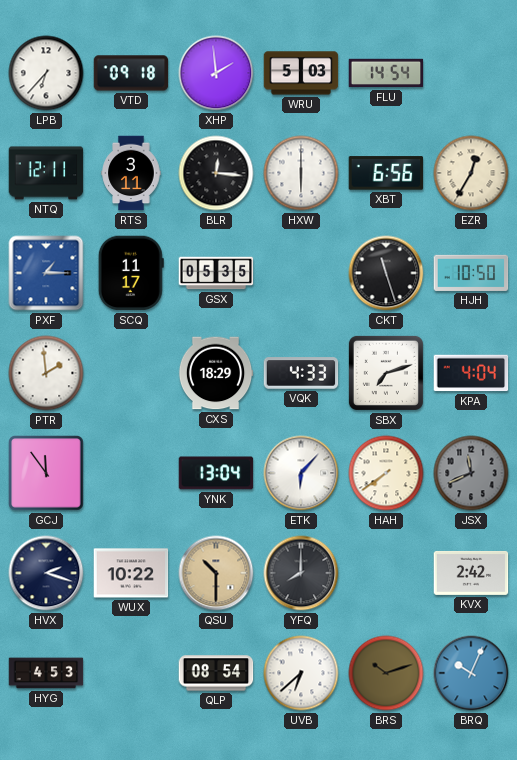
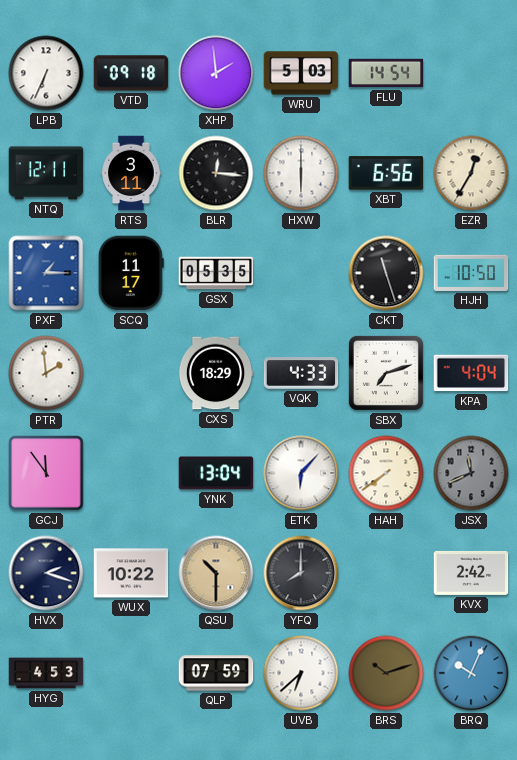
LPB: 6:37 -> 6:34 (46, 73)
QLP: 08:54 -> 07:59 (216, 673)
